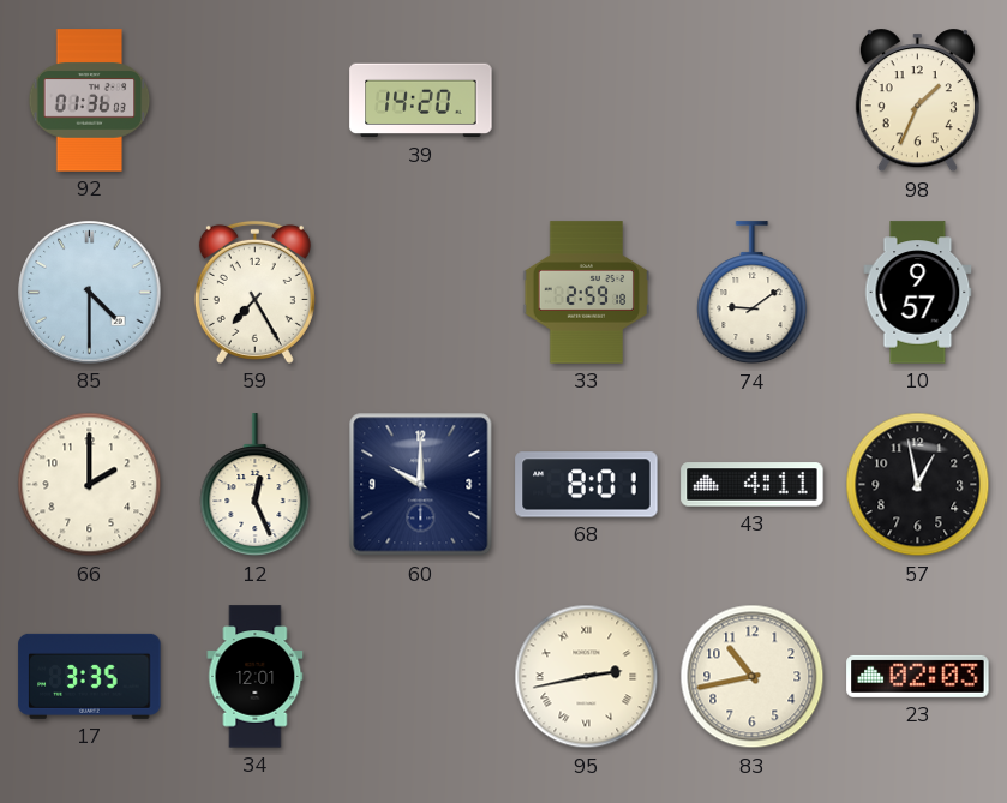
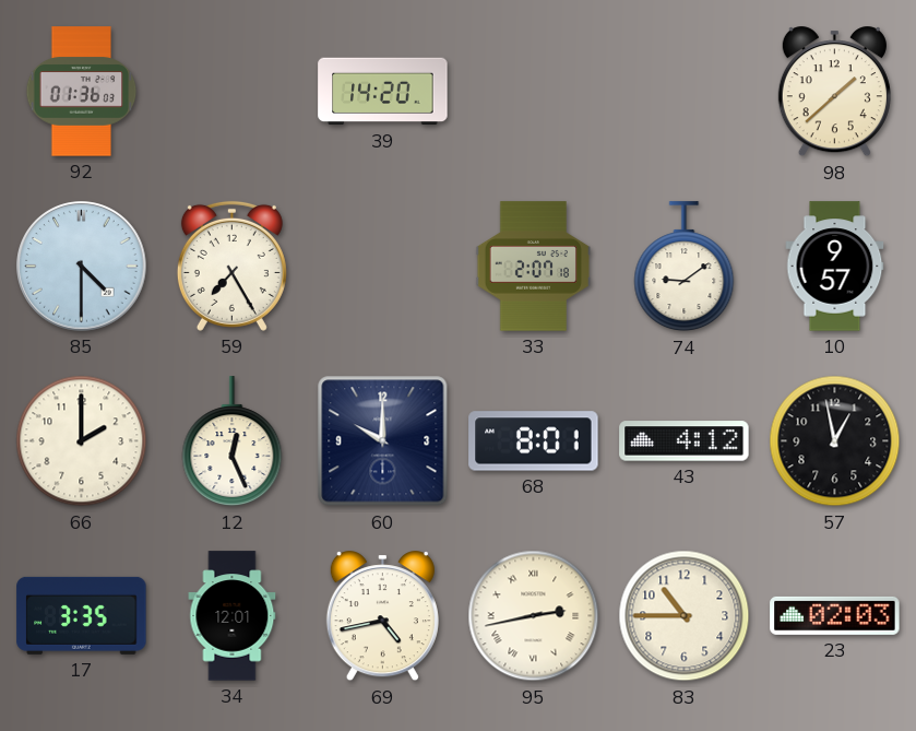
98: 1:34 -> 1:38 (834, 92)
33: 2:59 -> 2:07 (534, 267)
43: 4:11 -> 4:12 (685, 441)
69: none -> 4:43 (382, 616)
83: 10:43 -> 10:45 (685, 616)
